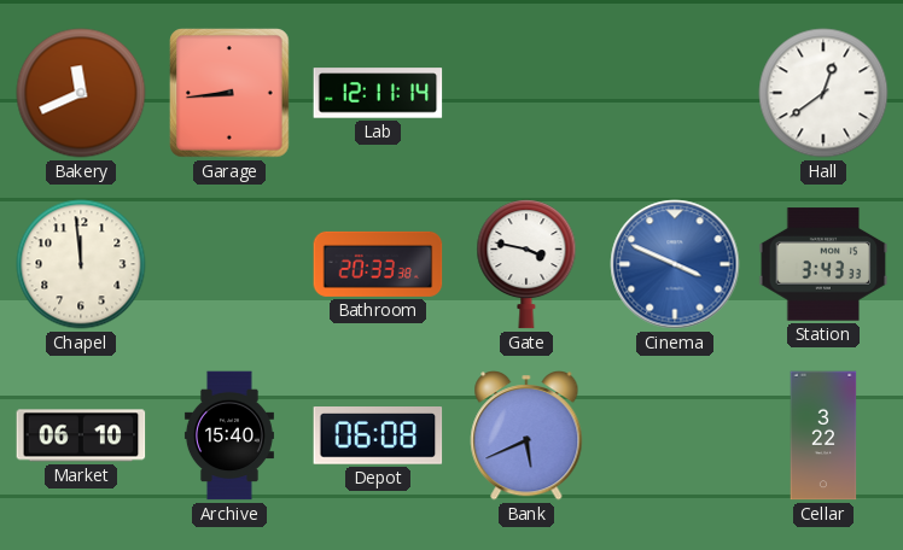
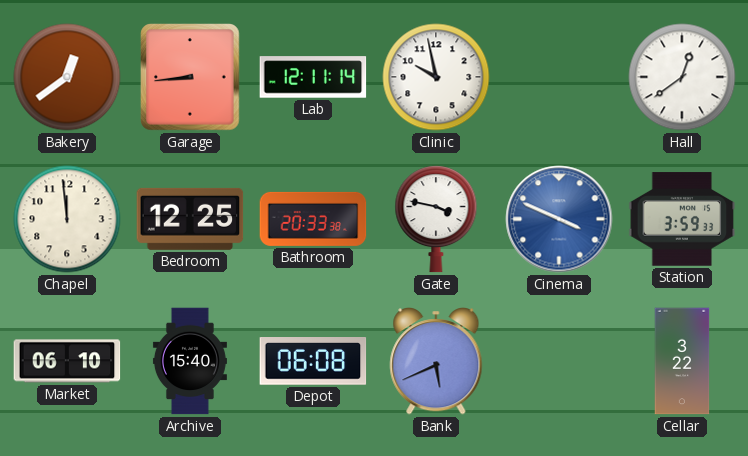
Bakery: 11:41 -> 12:39 (67, 77)
Clinic: none -> 9:58 (436, 77)
Bedroom: none -> 12:25 (190, 219)
Station: 3:43 -> 3:59 (682, 219)
